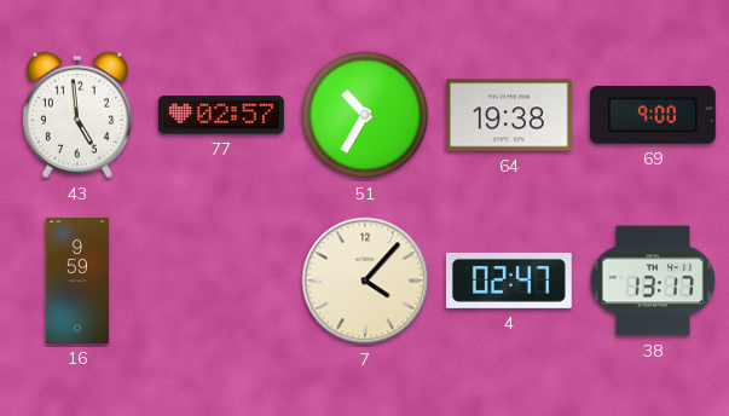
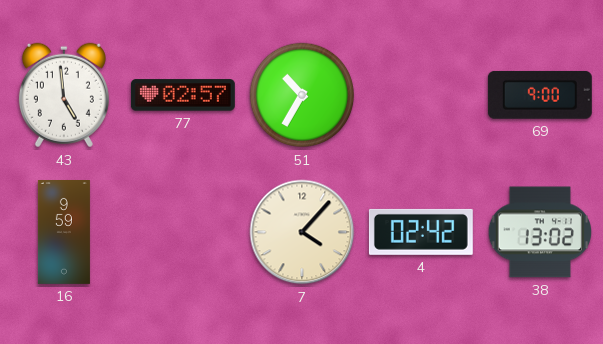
64: 19:38 -> none (509, 115)
4: 02:47 -> 02:42 (421, 232)
38: 13:17 -> 13:02 (539, 232)
